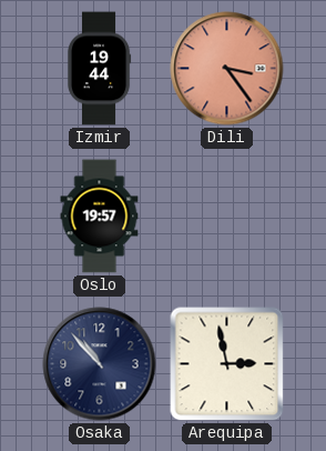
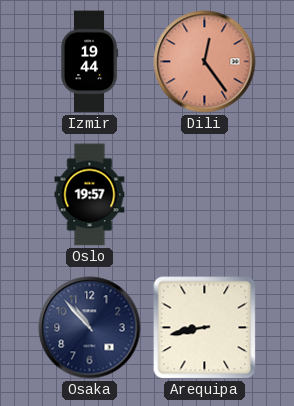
Dili: 3:24 -> 12:24 (205, 62)
Arequipa: 2:58 -> 8:43 (205, 328)
